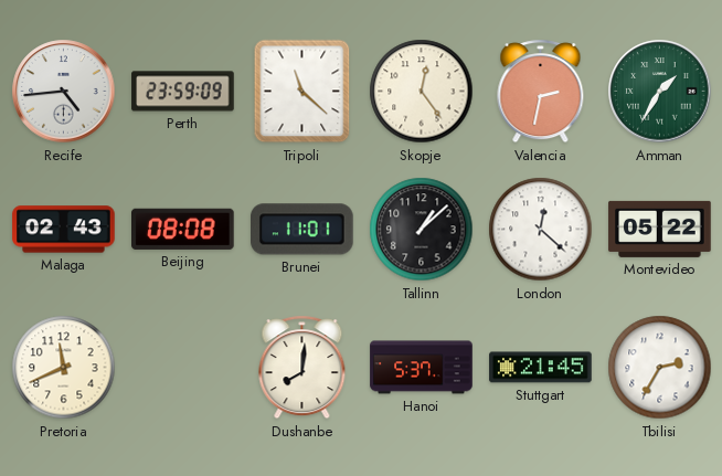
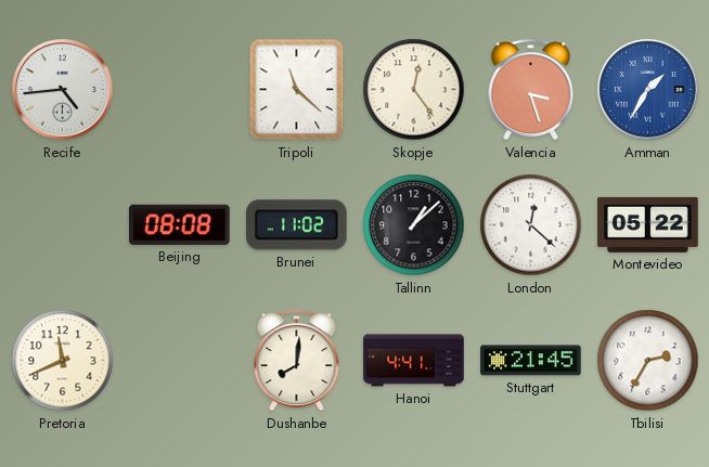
Perth: 23:59 -> none (183, 92)
Valencia: 2:32 -> 3:27 (531, 90)
Amman dial: green -> blue (648, 90)
Malaga: 02:43 -> none (64, 230)
Brunei: 11:01 -> 11:02 (297, 225)
Hanoi: 5:37 -> 4:41 (414, 361)
